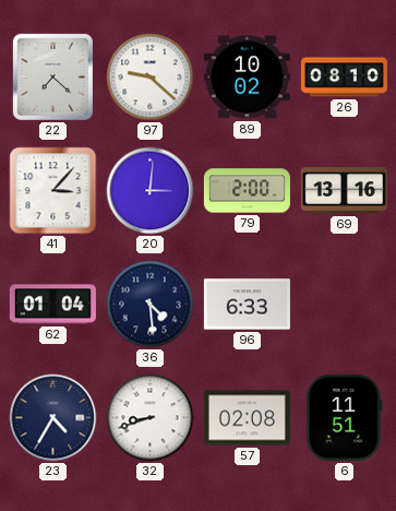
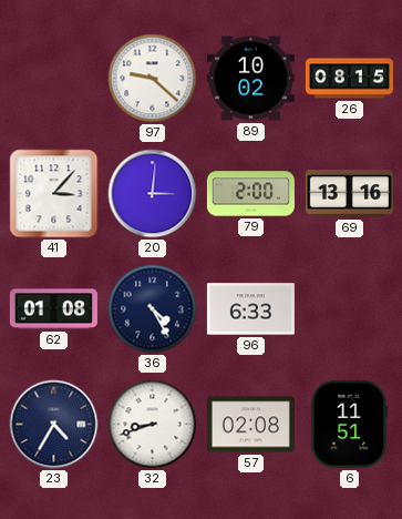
22: 7:22 -> none (52, 76)
26: 08:10 -> 08:15 (349, 79)
62: 01:04 -> 01:08 (53, 309)
36: 4:29 -> 4:25 (153, 309)
